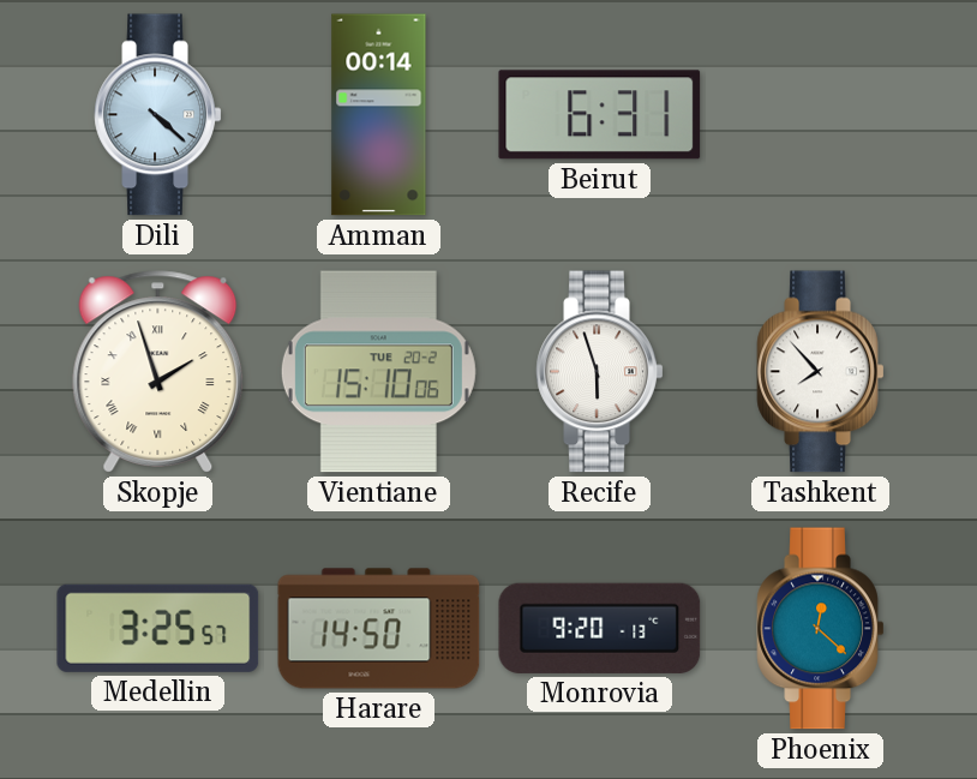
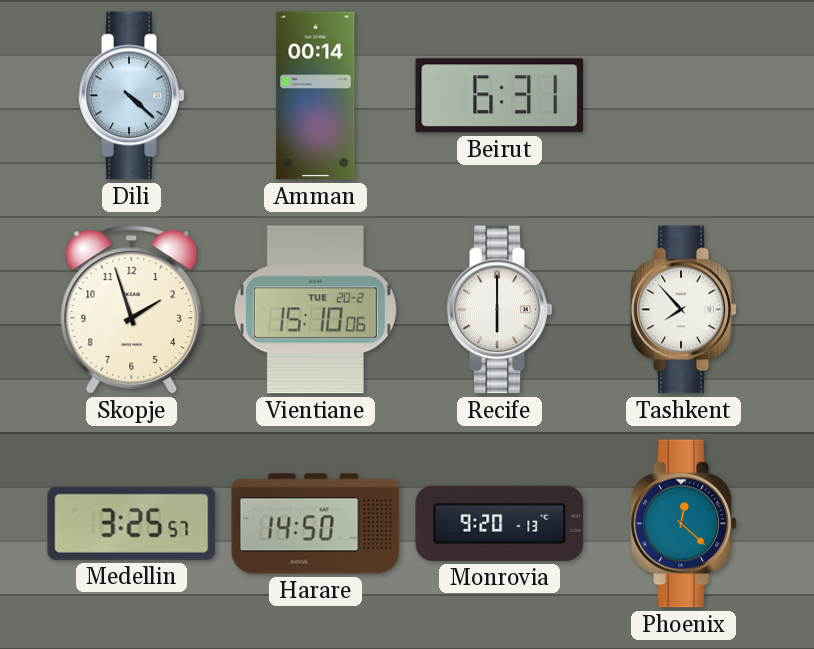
Skopje numerals: Roman -> Arabic (132, 310)
Recife: 5:57 -> 6:00 (500, 310)
